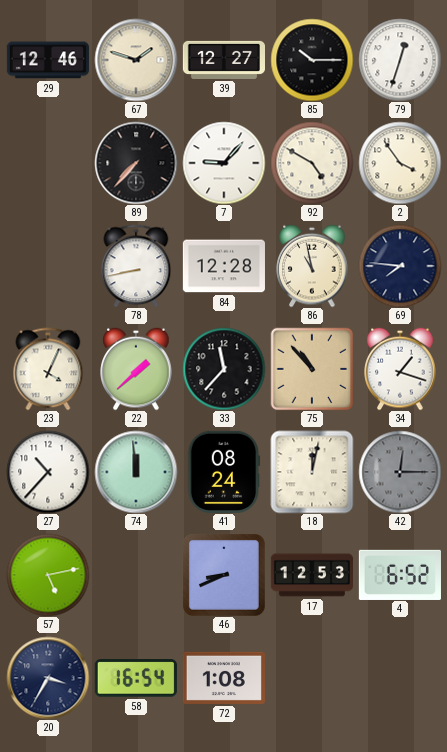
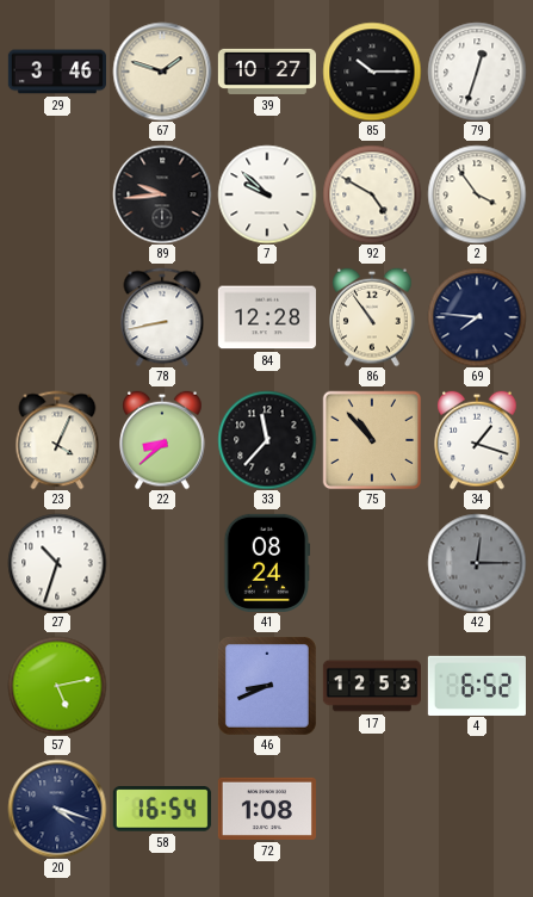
29: 12:46 -> 3:46 (57, 72)
39: 12:27 -> 10:27 (266, 72)
89: 7:37 -> 9:44 (162, 194)
7: 9:07 -> 9:52 (267, 194)
86: 10:58 -> 10:54 (372, 317)
22: 1:38 -> 8:38 (162, 440)
27: 10:37 -> 10:33 (57, 563)
74: 11:59 -> none (136, 472)
18: 12:02 -> none (312, 472)
20: 3:35 -> 4:18 (57, 809)
